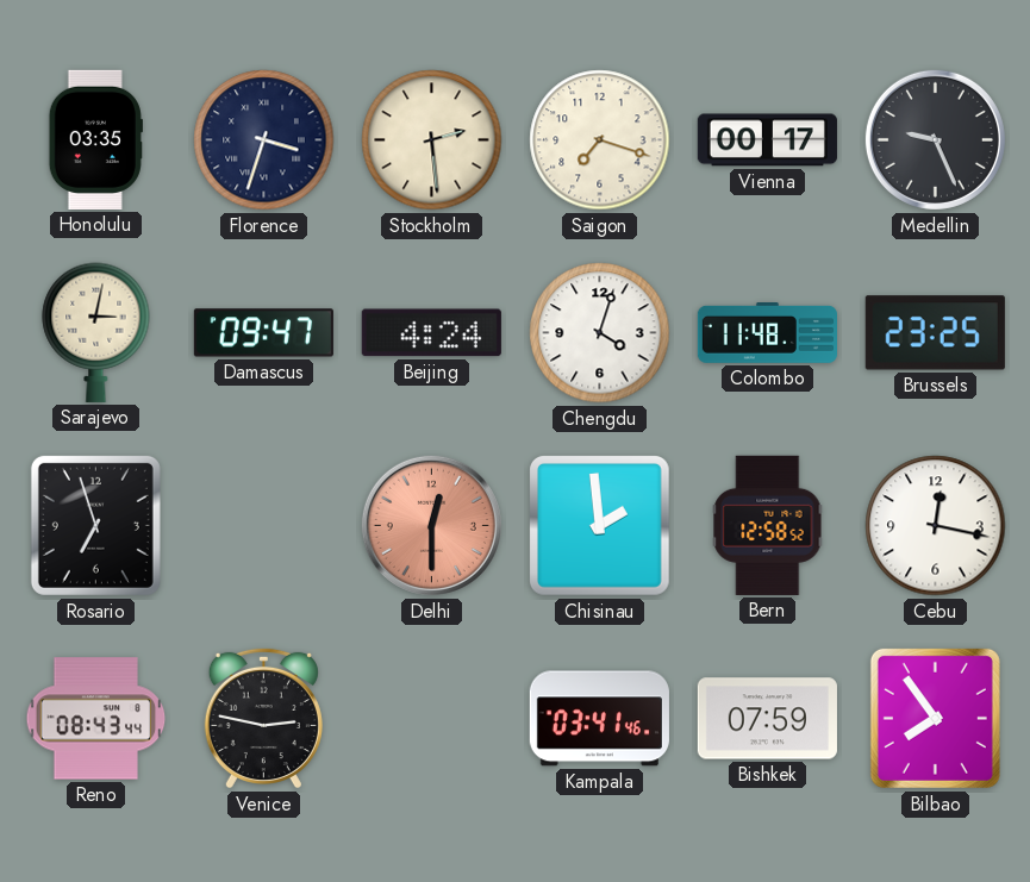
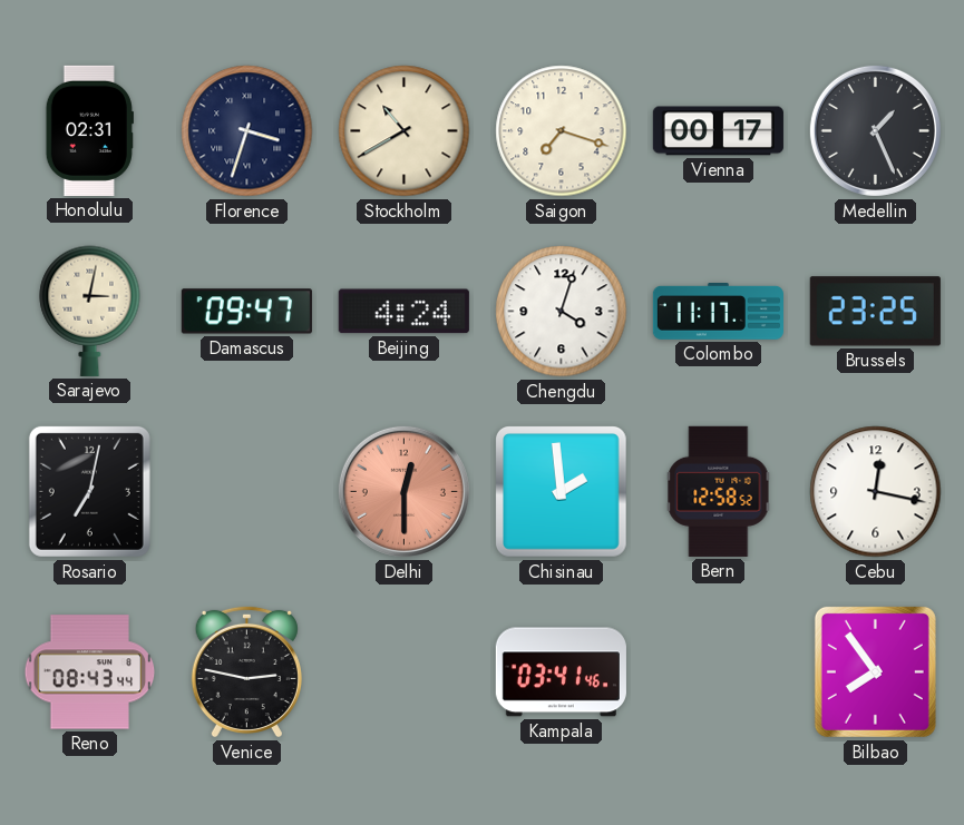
Honolulu: 03:35 -> 02:31 (89, 130)
Stockholm: 2:29 -> 10:40 (405, 131)
Medellin: 9:26 -> 1:26 (875, 130)
Colombo: 11:48 -> 11:17 (718, 312)
Rosario: 6:57 -> 7:02 (89, 491)
Bishkek: 07:59 -> none (767, 719)
